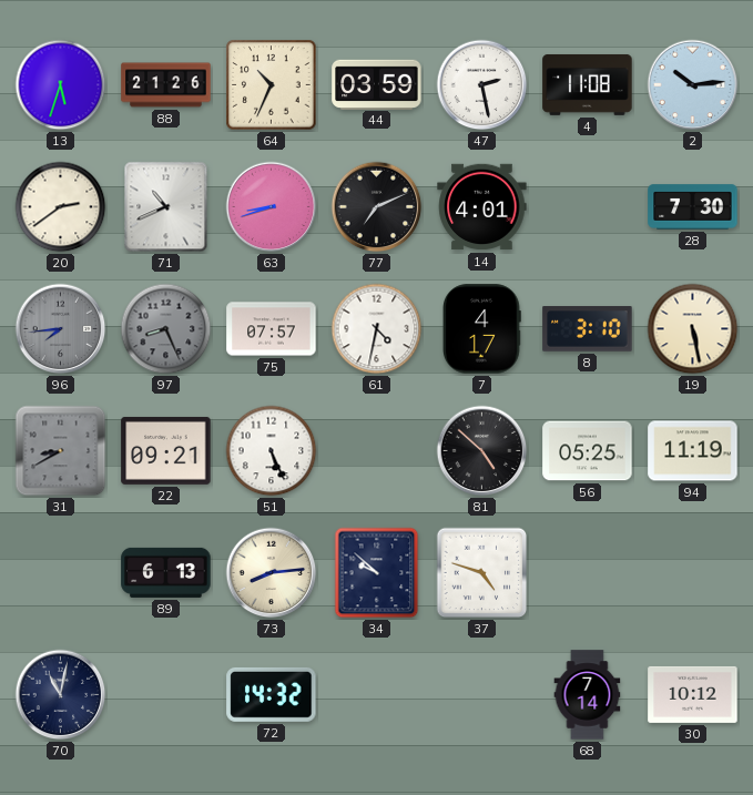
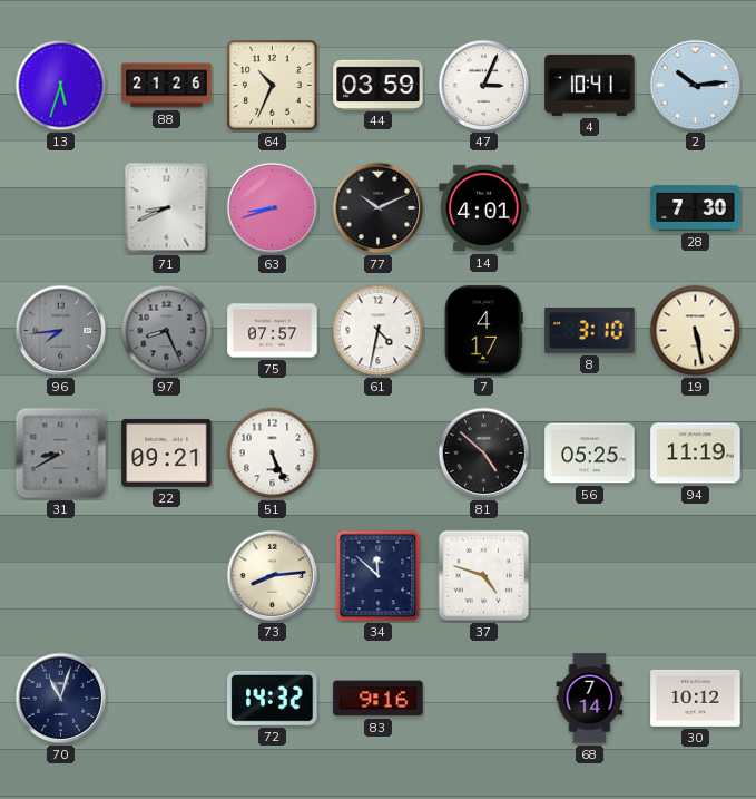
47: 2:28 -> 3:04 (484, 86)
4: 11:08 -> 10:41 (590, 85)
20: 2:39 -> none (61, 207)
71: 10:41 -> 8:41 (167, 208)
77: 7:11 -> 10:11 (379, 208)
89: 6:13 -> none (166, 572)
34: 9:52 -> 11:52 (379, 576)
70: 11:02 -> 11:03 (61, 699)
83: none -> 9:16 (379, 699)
